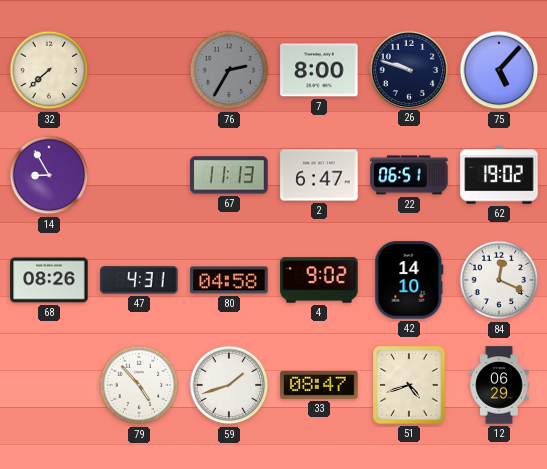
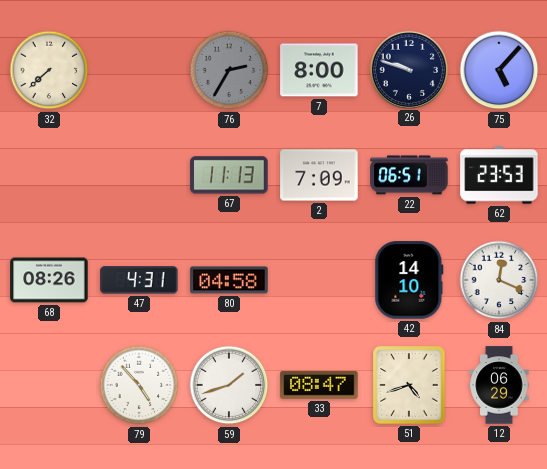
14: 8:55 -> none (49, 175)
2: 6:47 -> 7:09 (319, 175)
62: 19:02 -> 23:53 (499, 175)
4: 9:02 -> none (319, 280)
